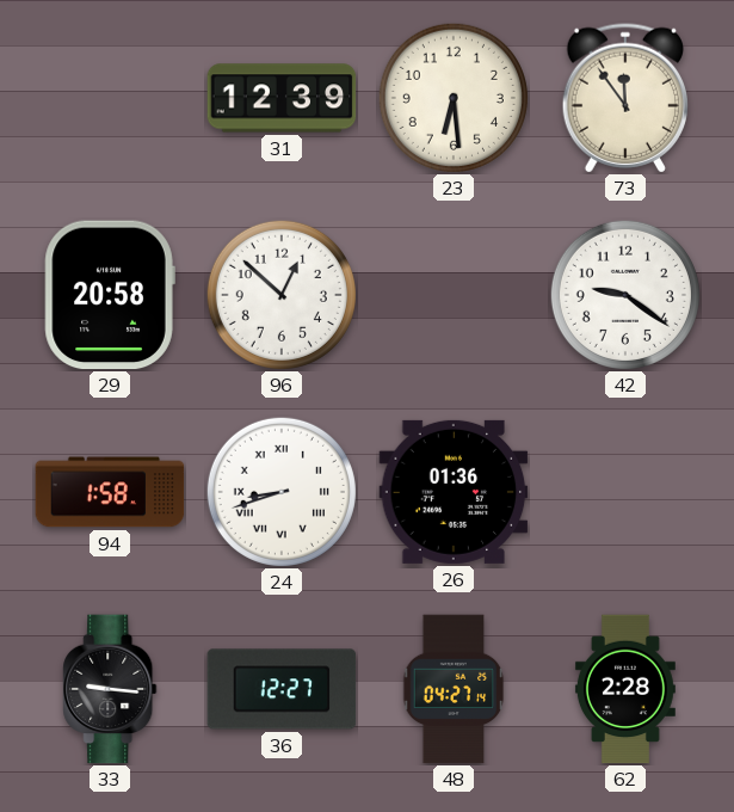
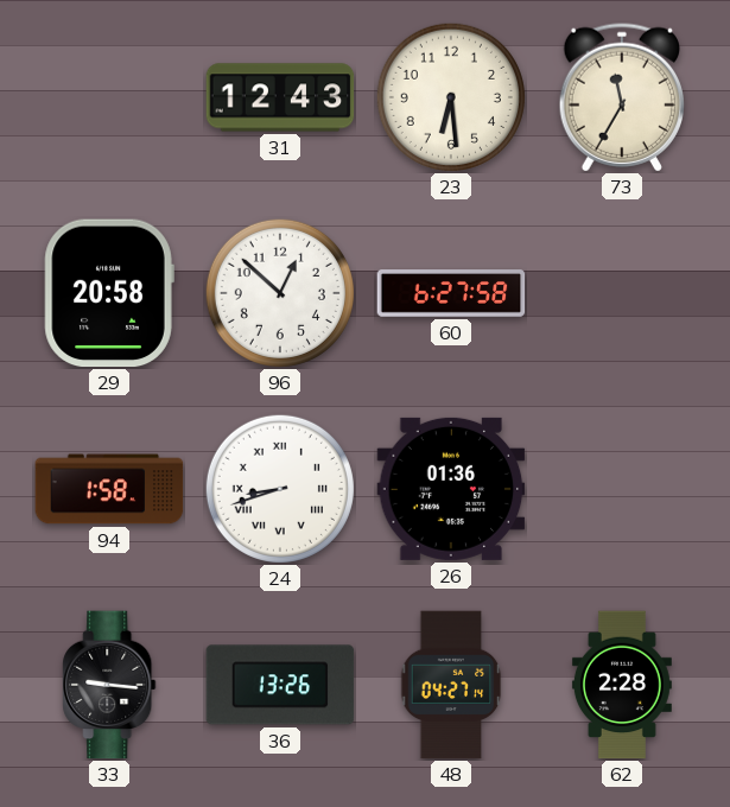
31: 12:39 -> 12:43 (280, 97)
73: 11:54 -> 11:35 (621, 97)
60: none -> 6:27 (451, 293)
42: 9:21 -> none (625, 295)
36: 12:27 -> 13:26 (280, 685)
